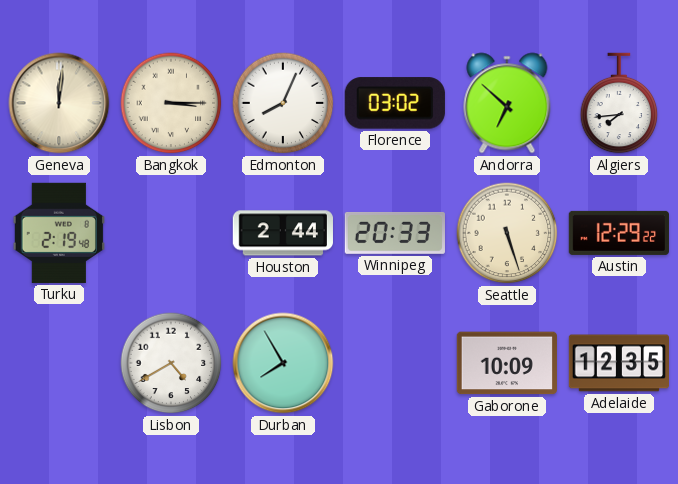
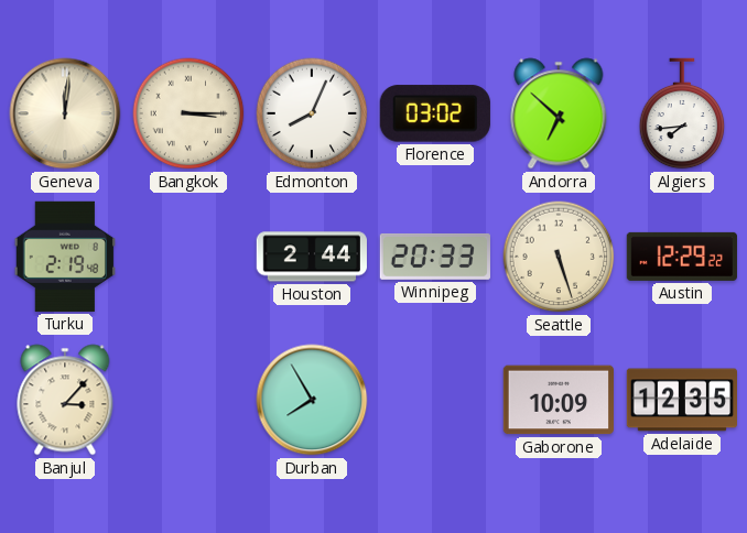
Banjul: none -> 3:07 (65, 400)
Lisbon: 4:40 -> none (171, 363)
